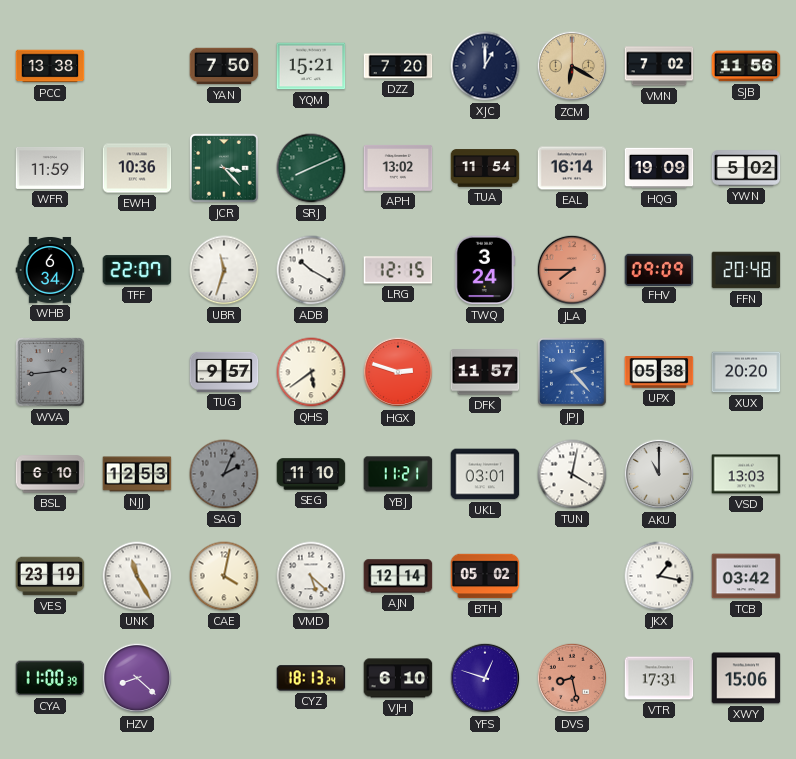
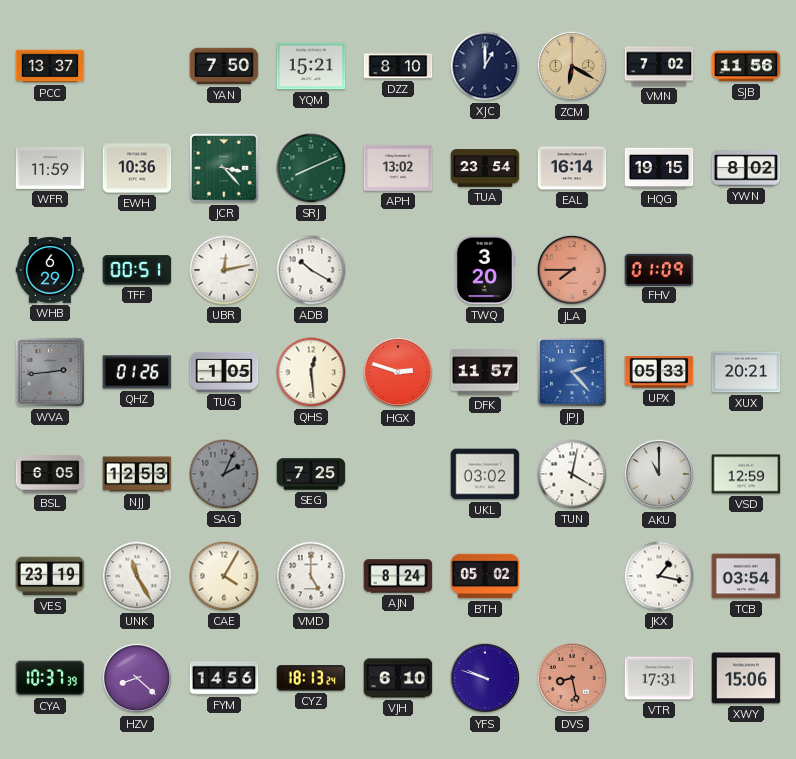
PCC: 13:38 -> 13:37 (50, 66)
DZZ: 7:20 -> 8:10 (398, 66)
TUA: 11:54 -> 23:54 (485, 168)
HQG: 19:09 -> 19:15 (659, 168)
YWN: 5:02 -> 8:02 (746, 168)
WHB: 6:34 -> 6:29 (50, 270)
TFF: 22:07 -> 00:51 (137, 270)
UBR: 11:33 -> 12:13 (224, 270)
LRG: 12:15 -> none (398, 270)
TWQ: 3:24 -> 3:20 (485, 270)
FHV: 09:09 -> 01:09 (659, 269)
FFN: 20:48 -> none (746, 270)
QHZ: none -> 01:26 (137, 372)
TUG: 9:57 -> 1:05 (224, 372)
QHS: 5:39 -> 12:29 (311, 372)
UPX: 05:38 -> 05:33 (659, 372)
XUX: 20:20 -> 20:21 (746, 372)
BSL: 6:10 -> 6:05 (50, 474)
SEG: 11:10 -> 7:25 (311, 474)
YBJ: 11:21 -> none (398, 474)
UKL: 03:01 -> 03:02 (485, 474)
VSD: 13:03 -> 12:59 (746, 474)
CAE: 4:02 -> 4:05 (224, 576)
VMD: 5:22 -> 5:00 (311, 576)
AJN: 12:14 -> 8:24 (398, 576)
TCB: 03:42 -> 03:54 (746, 576)
CYA: 11:00 -> 10:37 (50, 678)
FYM: none -> 14:56 (224, 678)
YFS: 12:48 -> 9:48 (485, 678)
